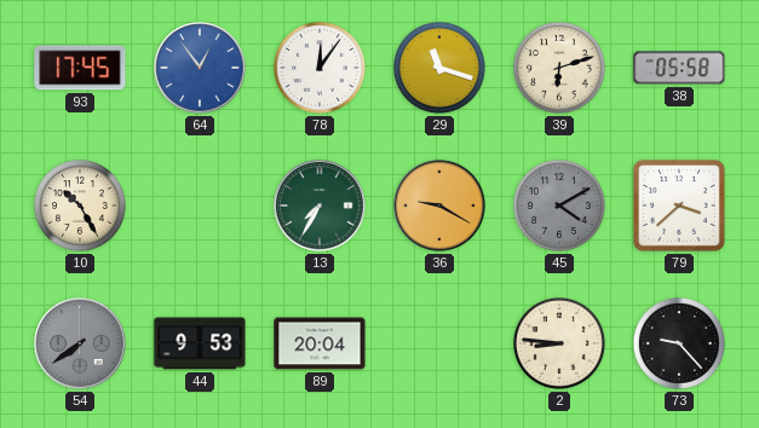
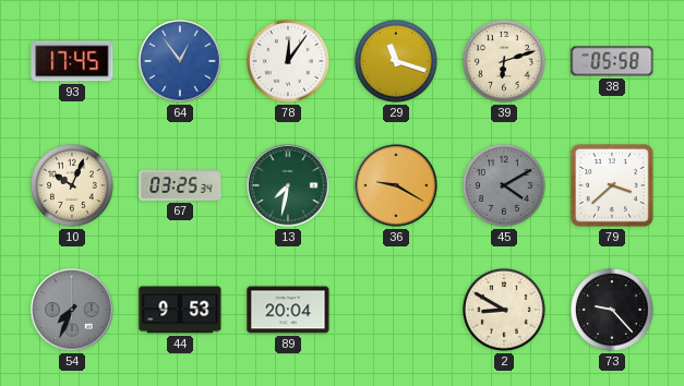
10: 10:25 -> 10:04 (72, 185)
67: none -> 03:25 (180, 185)
13: 7:35 -> 7:32 (288, 185)
54: 7:39 -> 7:34 (72, 310)
2: 8:46 -> 8:50 (504, 310)
